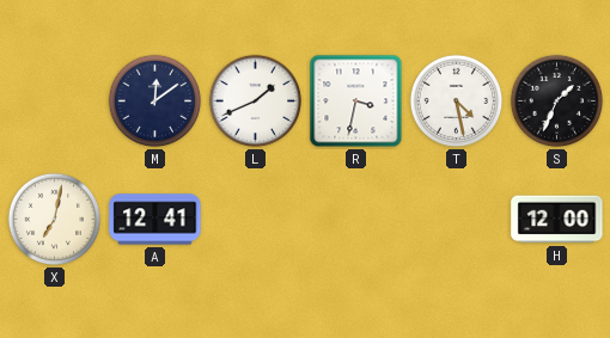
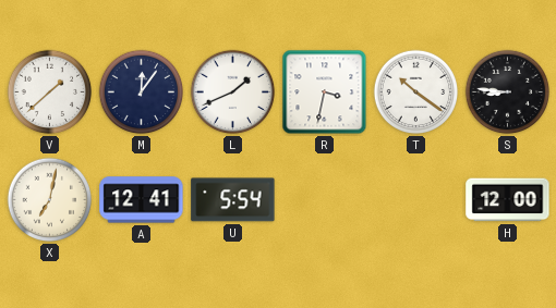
V: none -> 1:38 (50, 93)
M: 12:09 -> 12:06 (142, 93)
T: 4:28 -> 10:21 (416, 93)
S: 1:34 -> 8:46 (508, 93)
U: none -> 5:54 (233, 200)
